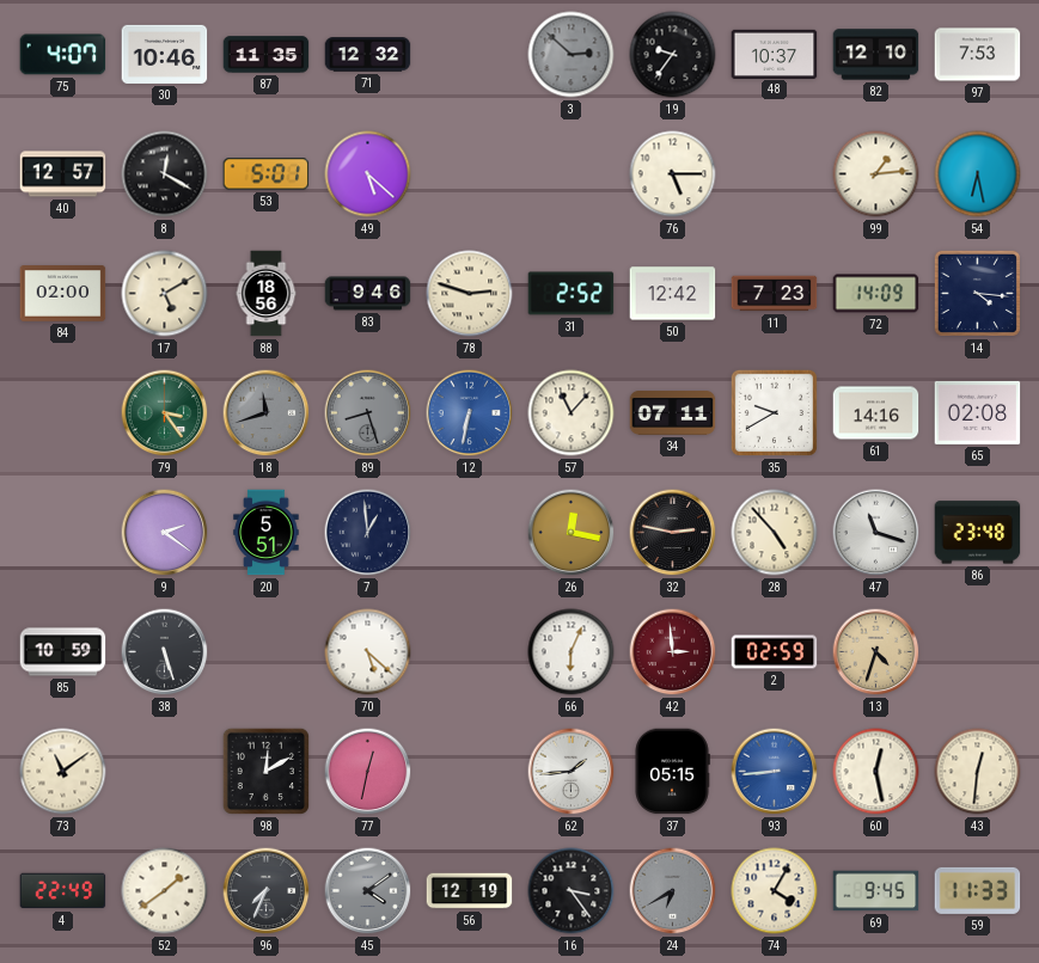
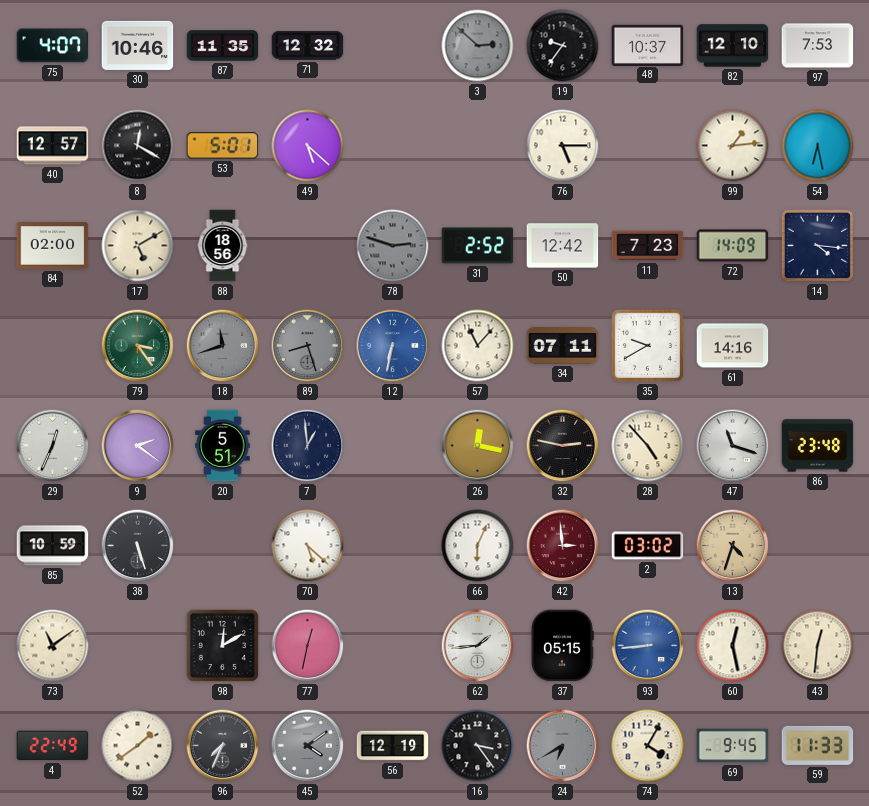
83: 9:46 -> none (368, 294)
78 dial: cream -> grey (393, 246)
65: 02:08 -> none (978, 412)
29: none -> 12:34 (53, 446)
2: 02:59 -> 03:02 (648, 546)
